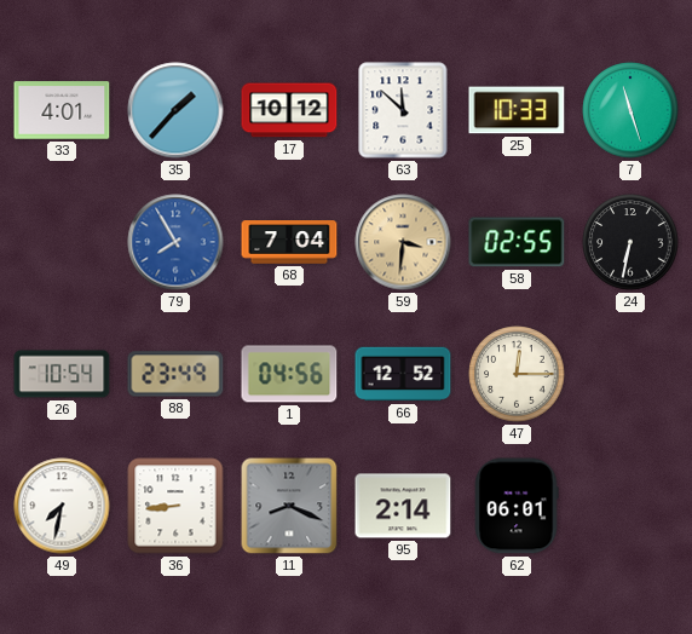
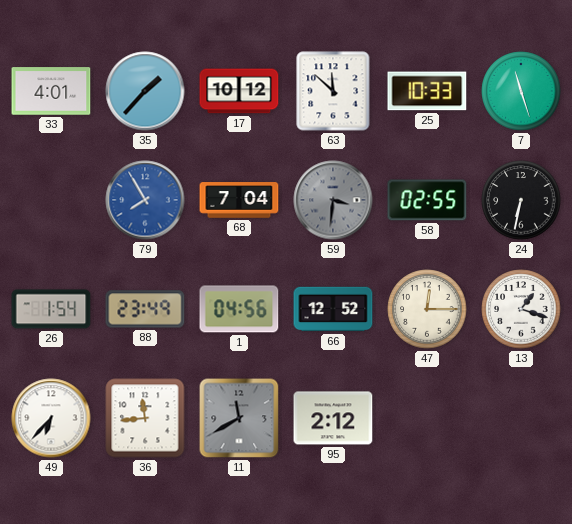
59 dial: champagne -> grey (333, 200)
26: 10:54 -> 1:54 (51, 309)
13: none -> 1:18 (521, 309)
49: 7:32 -> 6:37 (51, 418)
36: 8:44 -> 11:44 (145, 418)
11: 8:19 -> 11:40 (239, 418)
95: 2:14 -> 2:12 (333, 418)
62: 06:01 -> none (517, 506)
